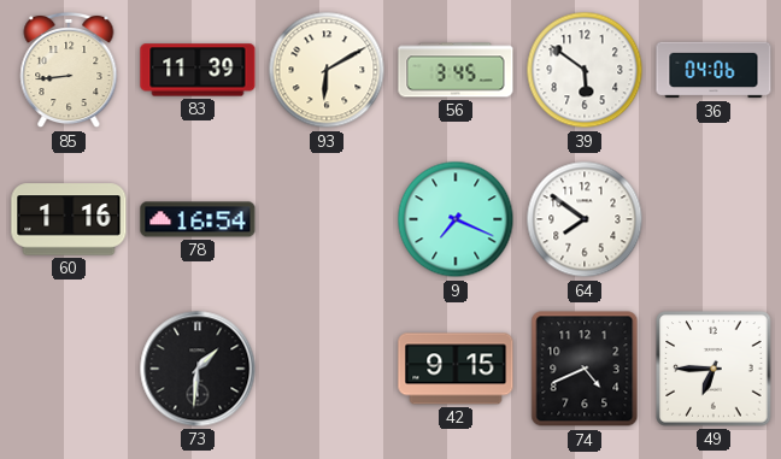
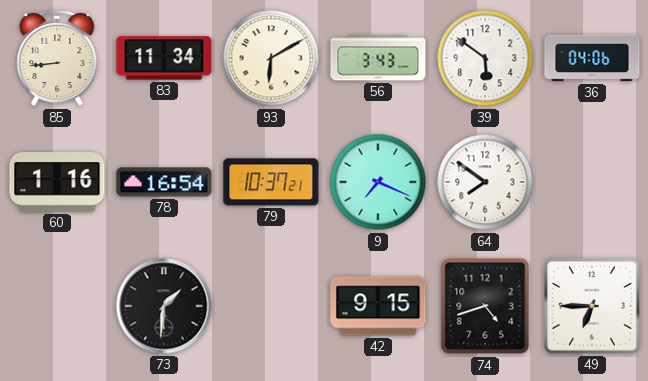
83: 11:39 -> 11:34 (164, 58)
56: 3:45 -> 3:43 (378, 58)
79: none -> 10:37 (271, 182)
74: 4:41 -> 4:42 (485, 306)
